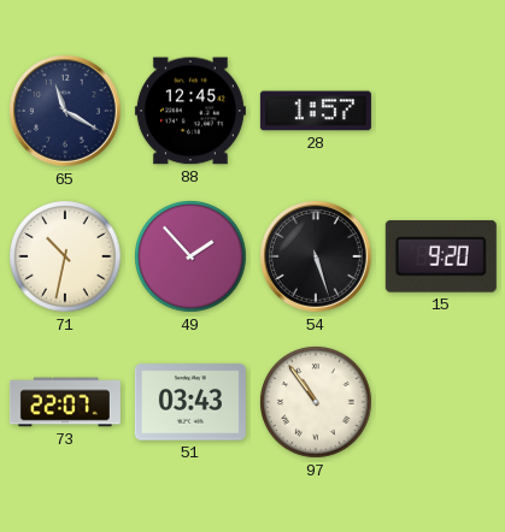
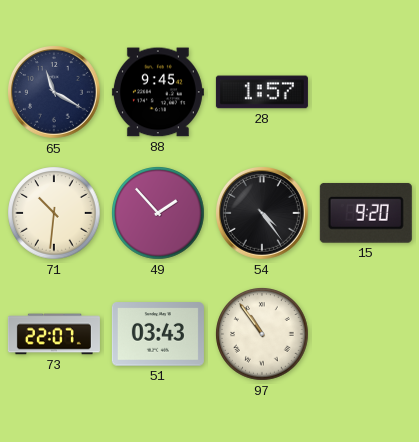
88: 12:45 -> 9:45 (158, 92)
71: 10:32 -> 10:31 (54, 213)
54: 5:27 -> 4:24 (263, 214)
